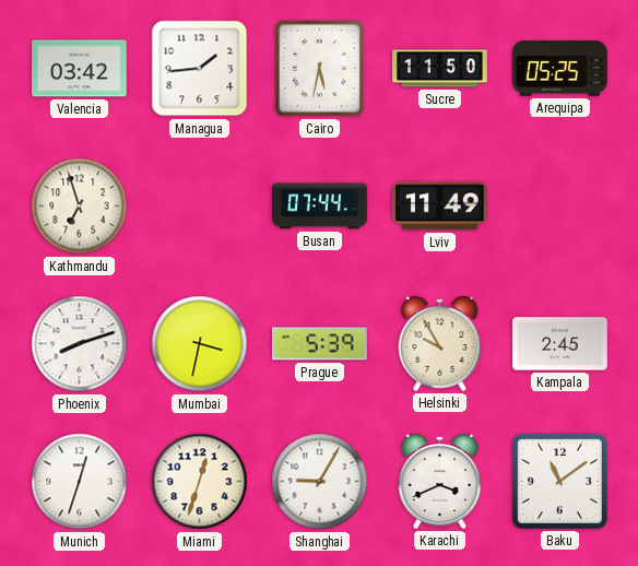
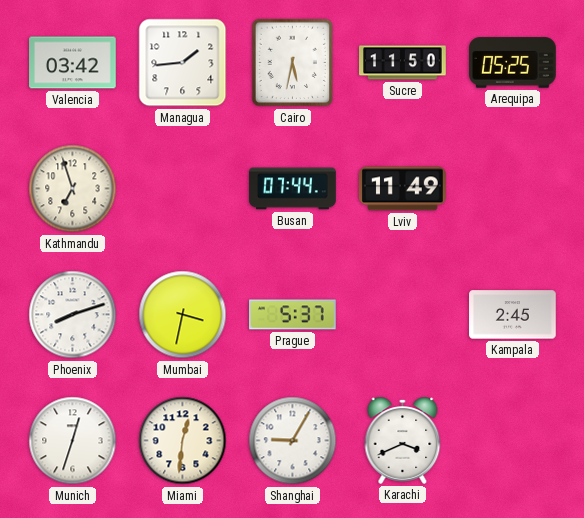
Prague: 5:39 -> 5:37 (293, 315)
Helsinki: 9:55 -> none (440, 343)
Miami: 12:33 -> 12:31 (183, 441)
Baku: 11:09 -> none (559, 481)
